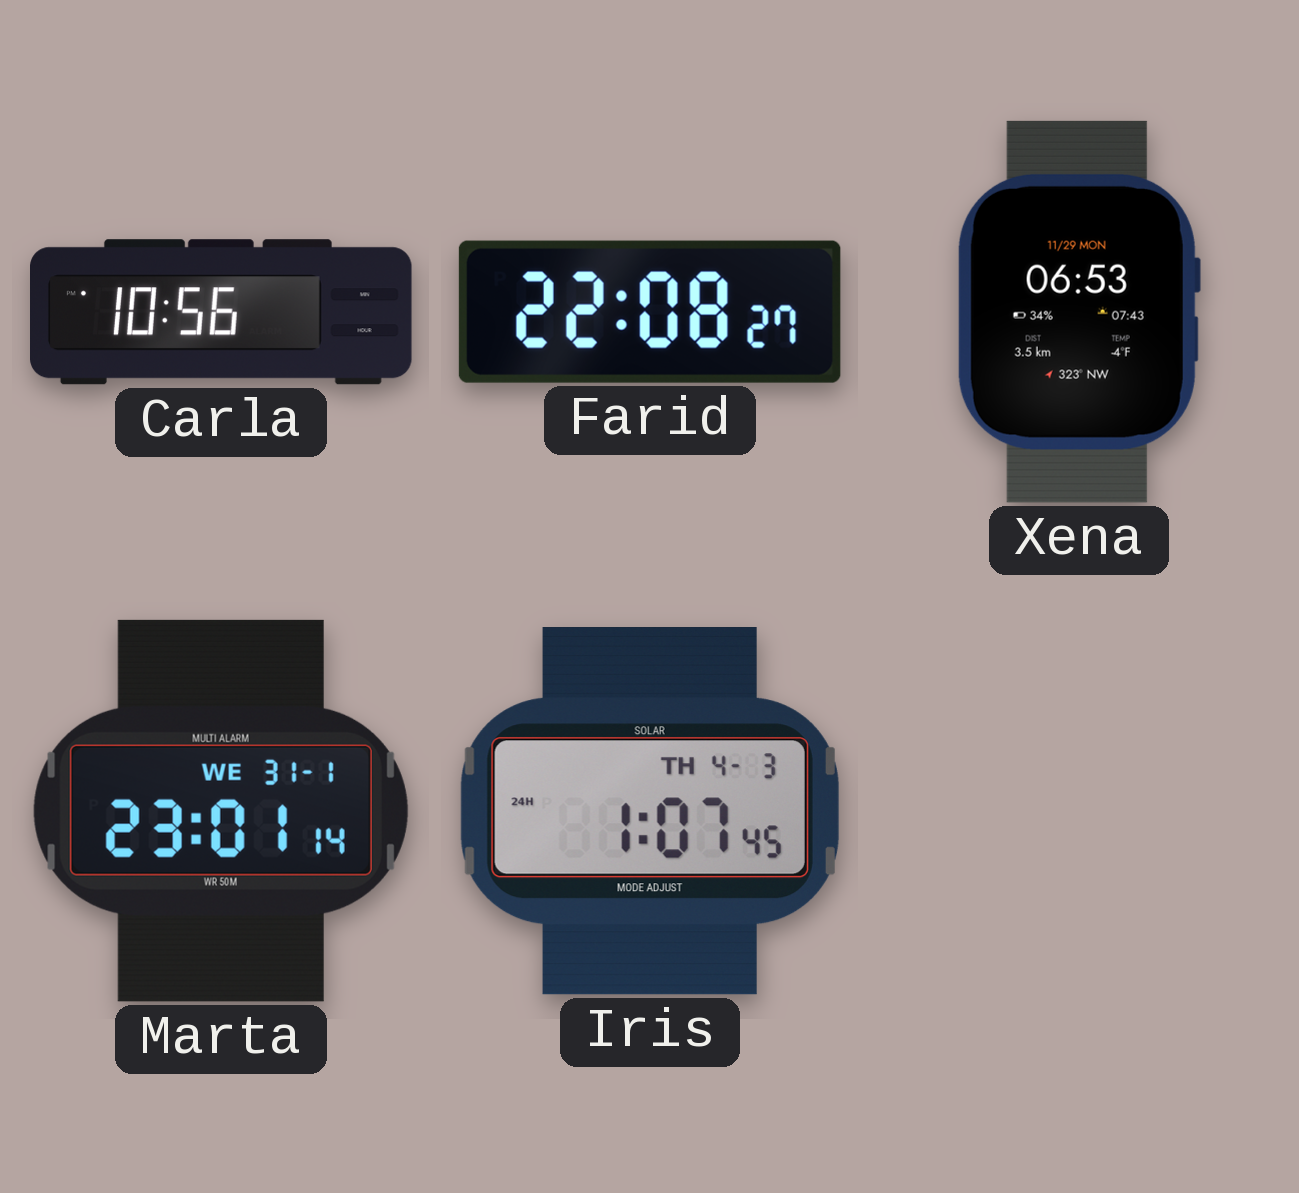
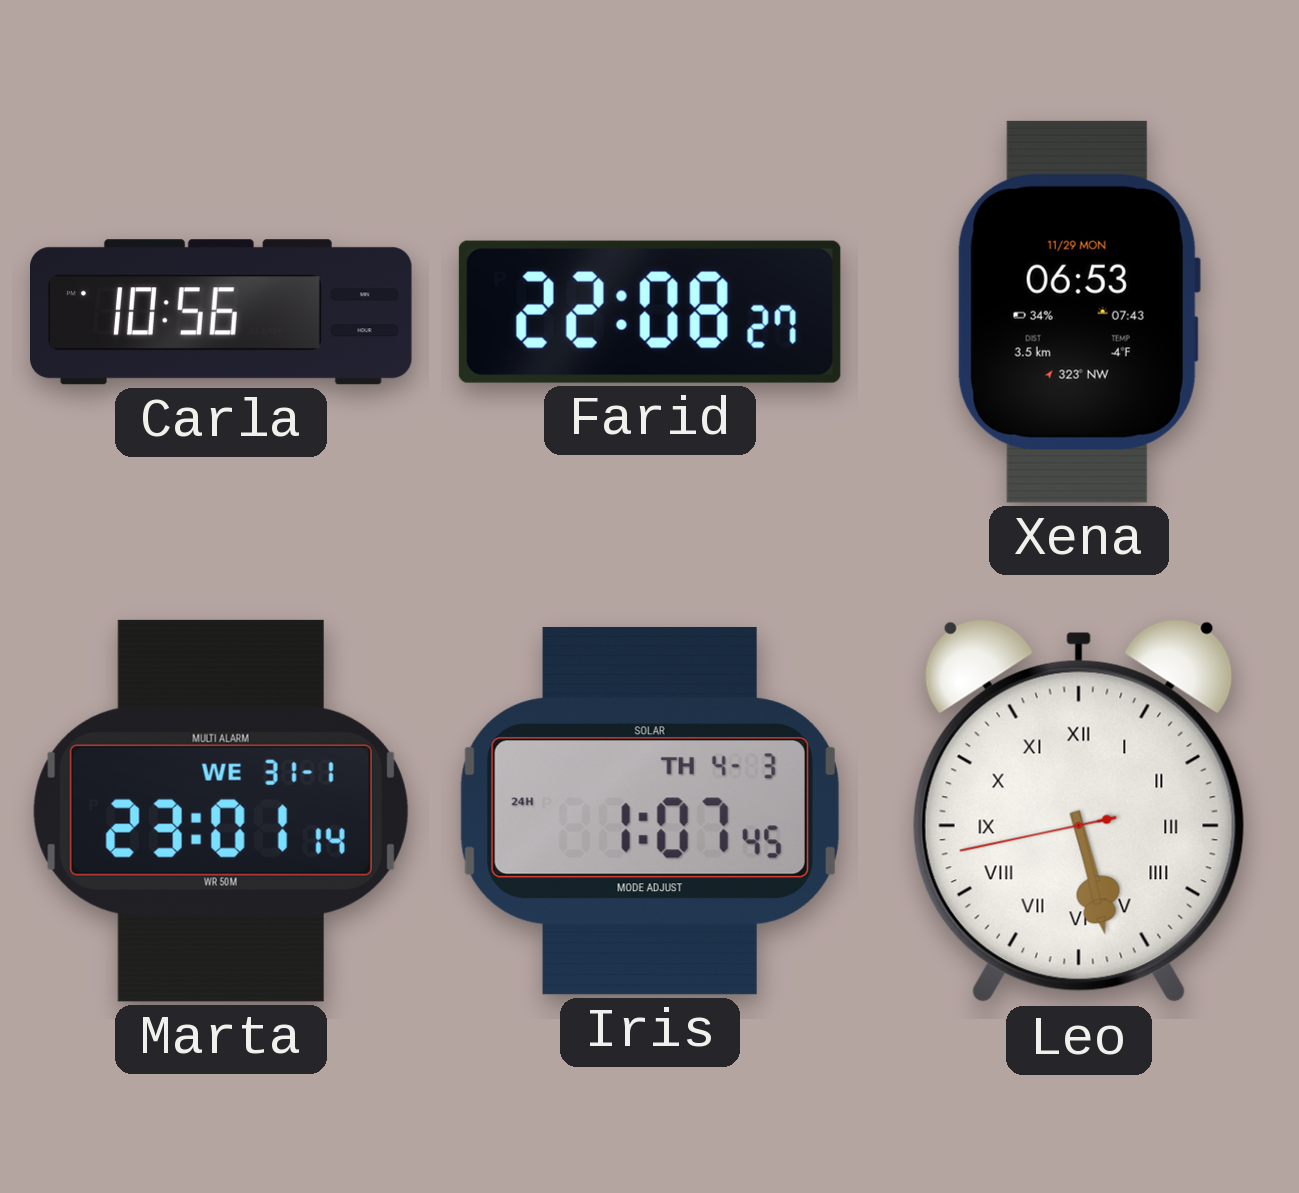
Leo: none -> 5:27 (1079, 811)
